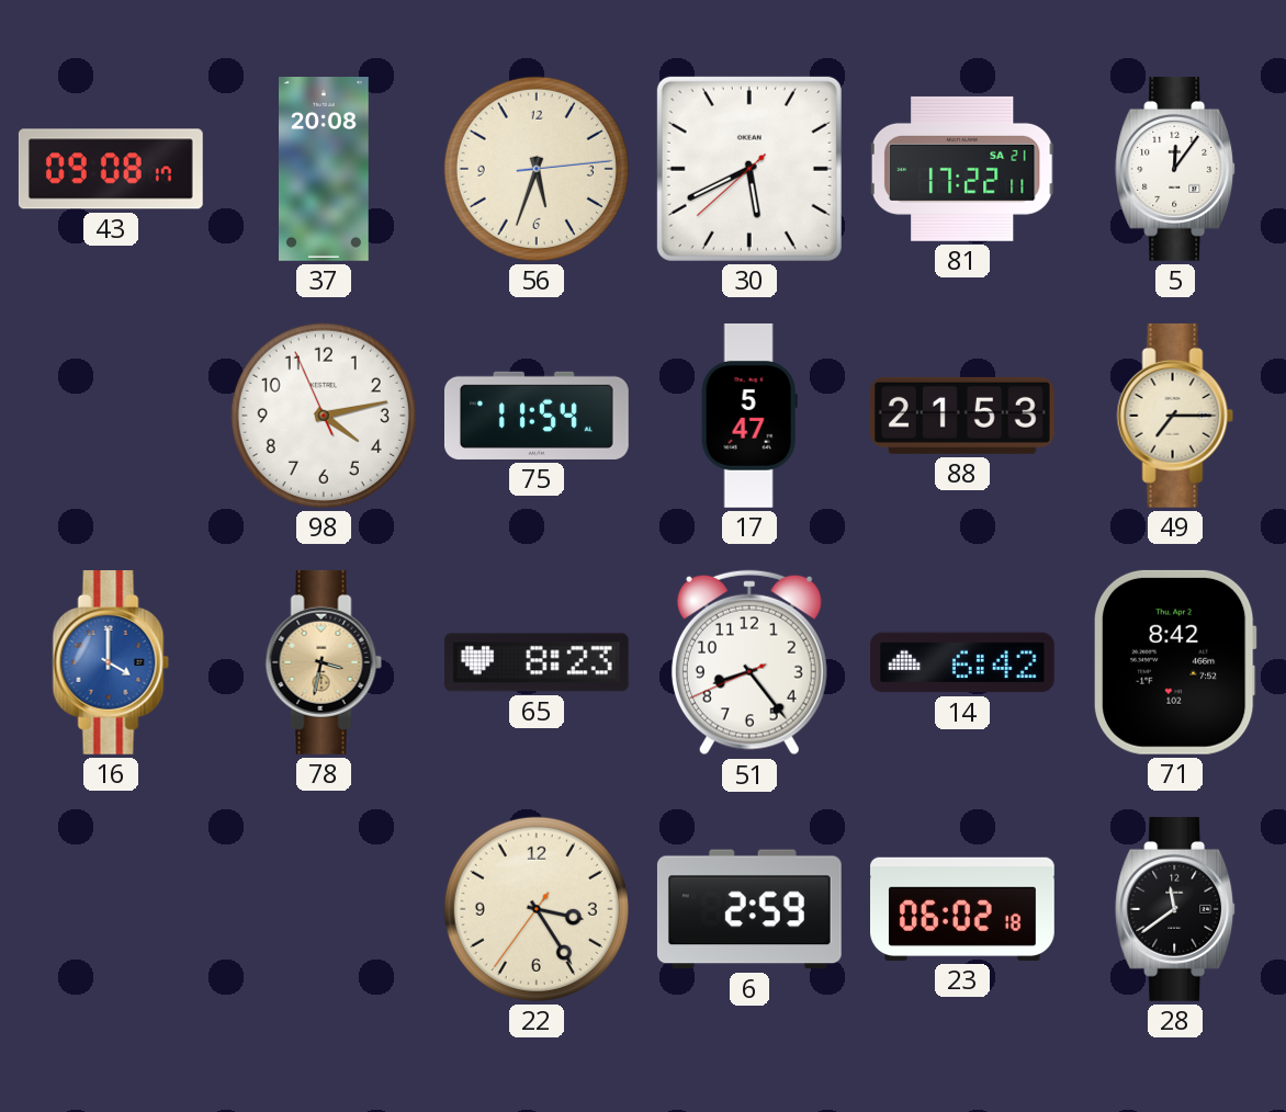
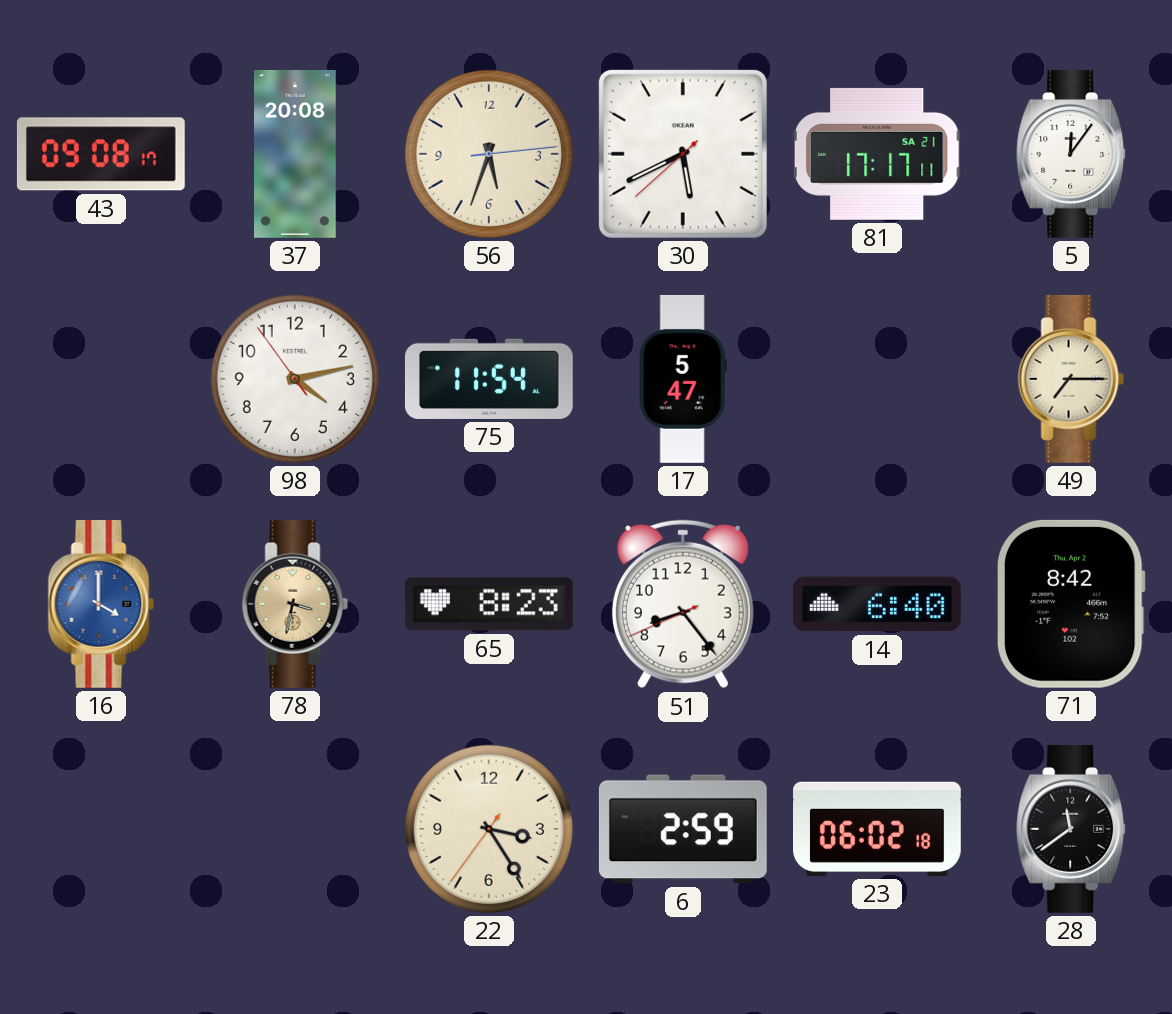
81: 17:22 -> 17:17 (877, 154)
98: 4:12:56 -> 4:12:54 (295, 379)
88: 21:53 -> none (962, 416)
14: 6:42 -> 6:40 (877, 604)
